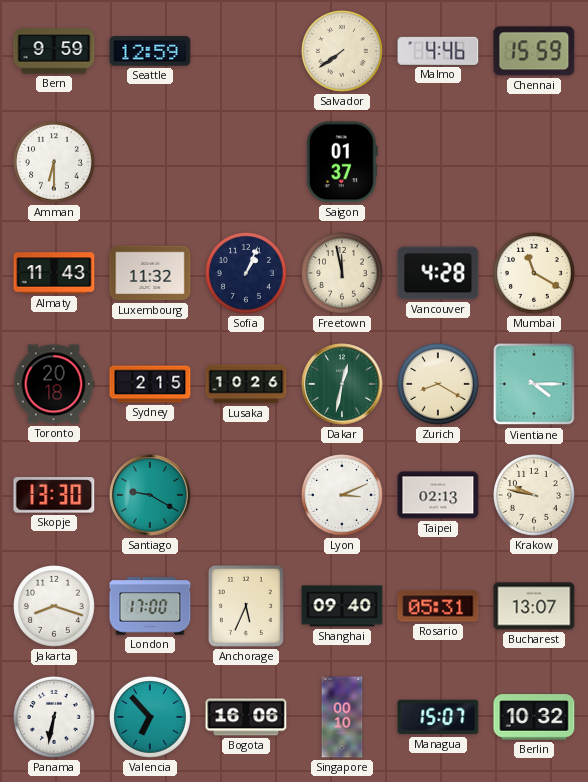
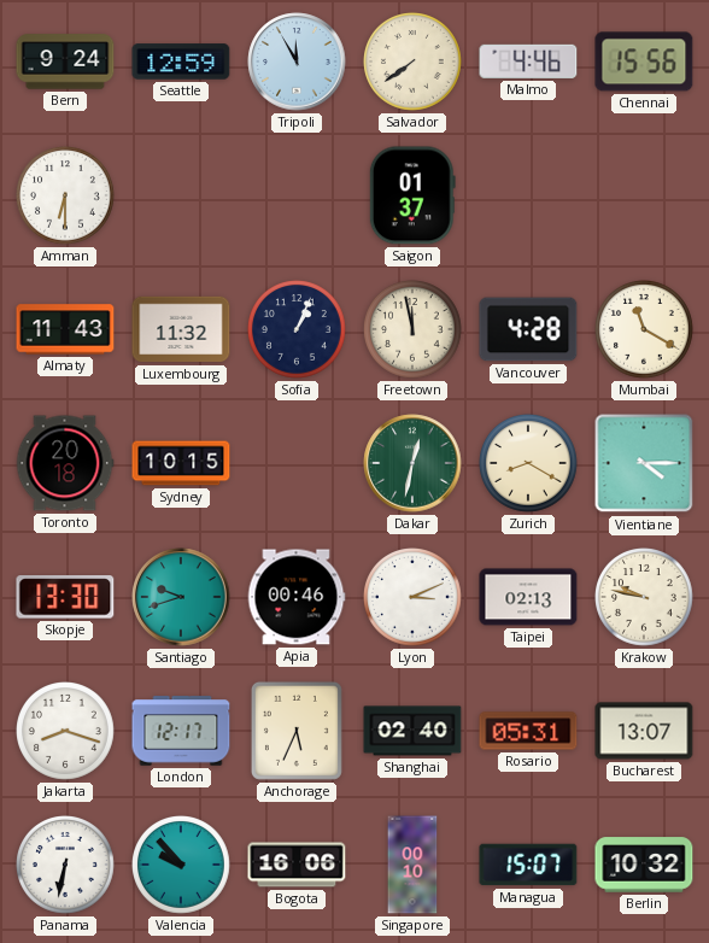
Bern: 9:59 -> 9:24 (65, 61)
Tripoli: none -> 11:55 (297, 61)
Chennai: 15:59 -> 15:56 (644, 61)
Sydney: 2:15 -> 10:15 (181, 463)
Lusaka: 10:26 -> none (246, 384)
Santiago: 9:20 -> 9:42 (181, 597)
Apia: none -> 00:46 (297, 597)
London: 17:00 -> 12:17 (181, 731)
Shanghai: 09:40 -> 02:40 (412, 731)
Valencia: 6:53 -> 9:53 (182, 866)
